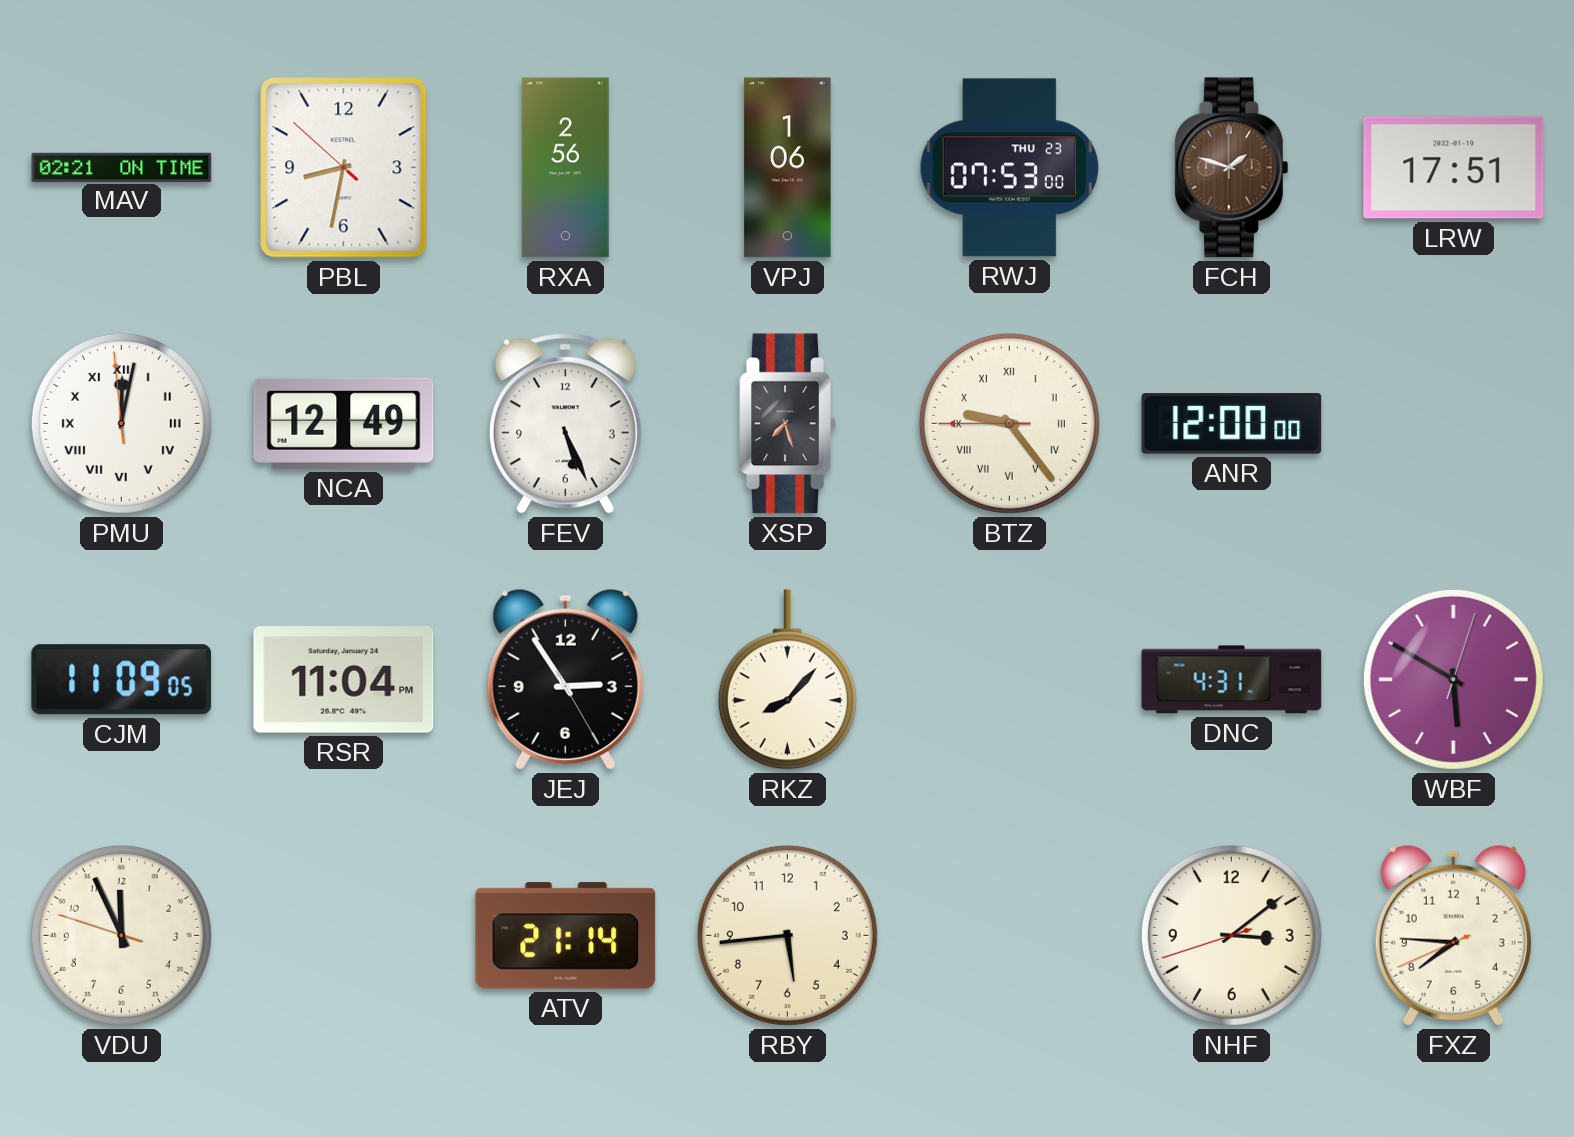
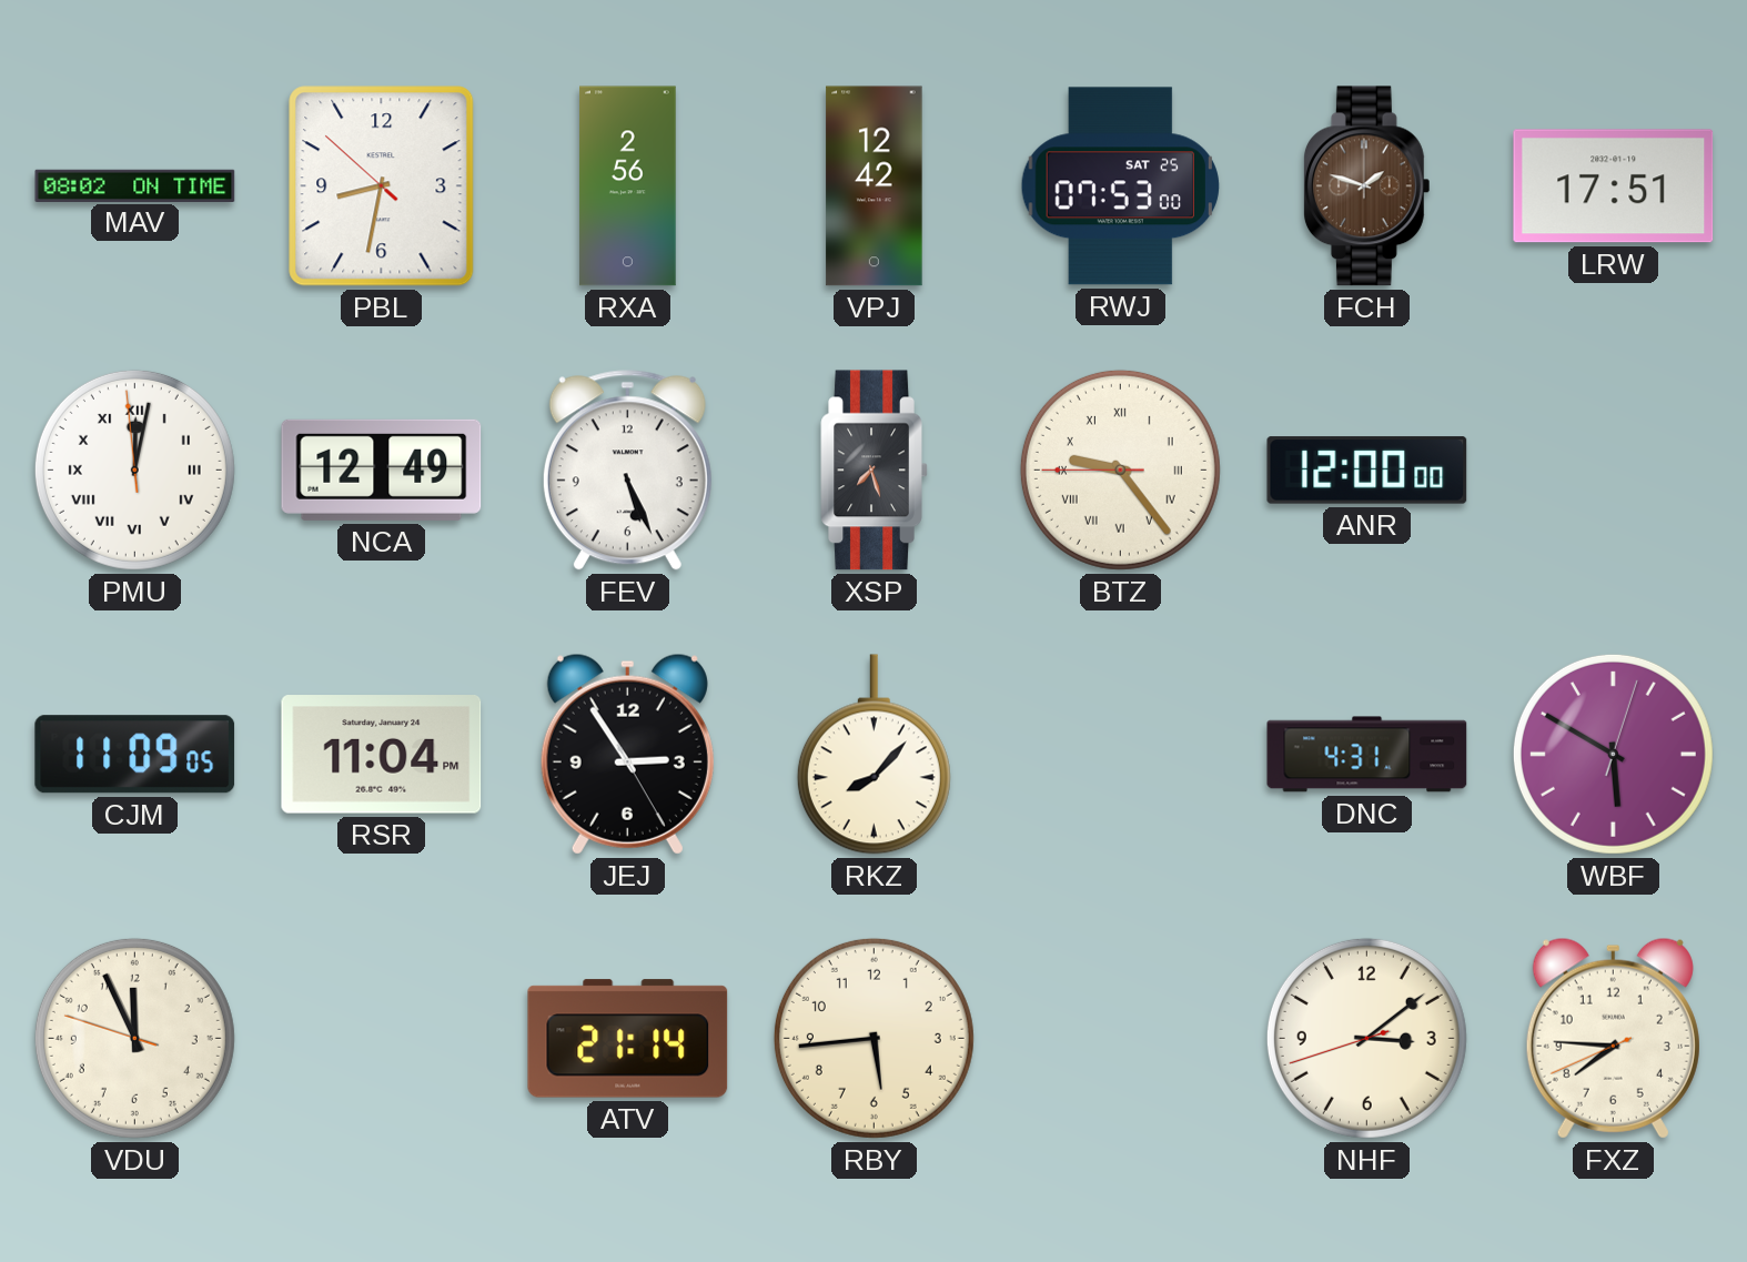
MAV: 02:21 -> 08:02 (135, 185)
VPJ: 1:06 -> 12:42 (875, 186)
RWJ date: THU 23 -> SAT 25 (1120, 186)
